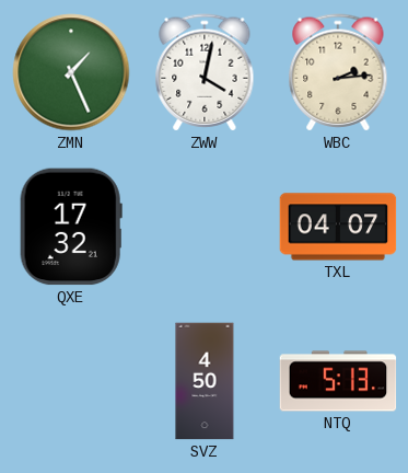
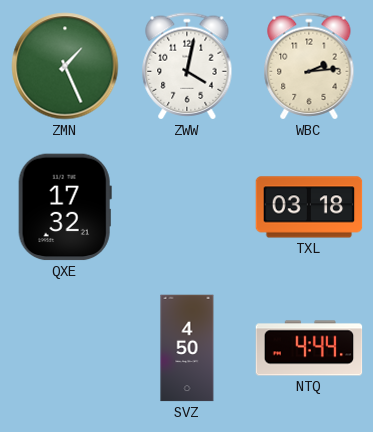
TXL: 04:07 -> 03:18 (309, 207)
NTQ: 5:13 -> 4:44 (309, 348)
